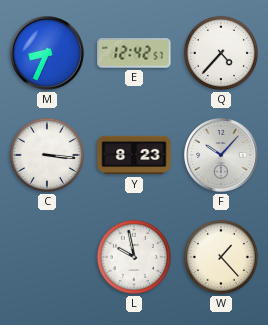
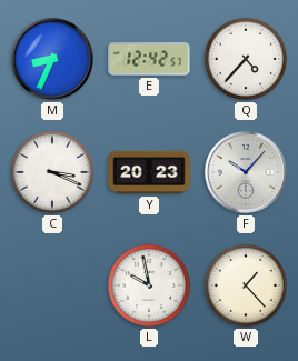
C: 3:16 -> 3:19 (52, 172)
Y: 8:23 -> 20:23 (149, 172)
